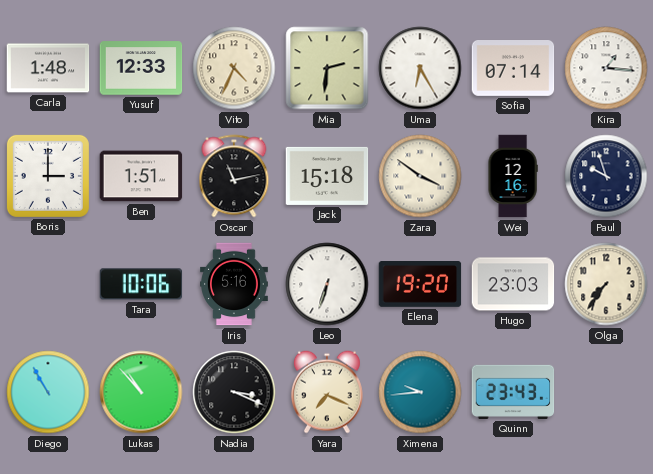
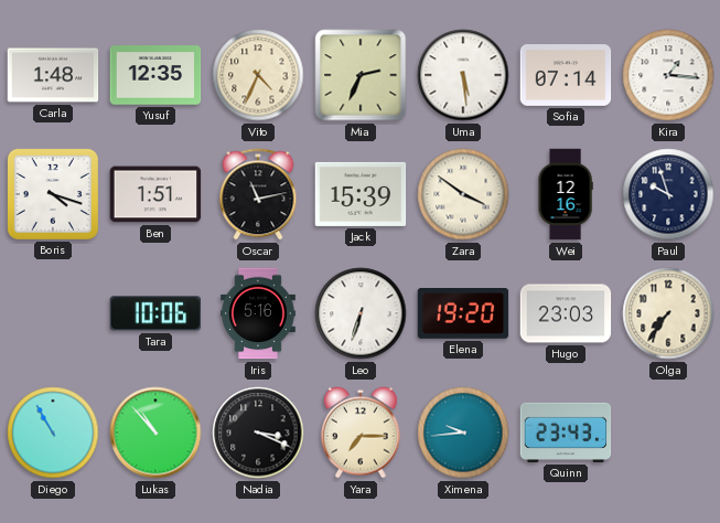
Yusuf: 12:33 -> 12:35 (155, 75)
Mia: 2:31 -> 2:34 (361, 75)
Uma: 6:25 -> 5:29 (463, 75)
Boris: 3:00 -> 4:18 (53, 194)
Jack: 15:18 -> 15:39 (361, 194)
Yara: 7:19 -> 7:15 (361, 433)
